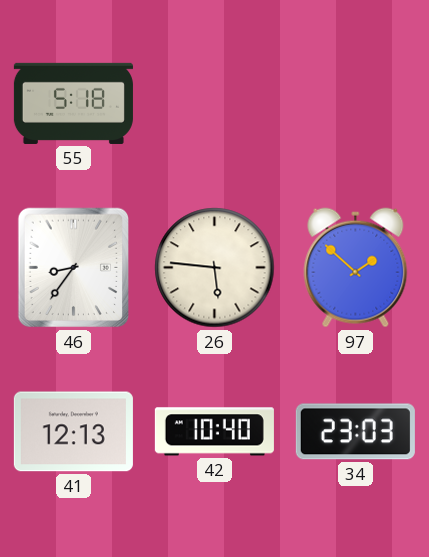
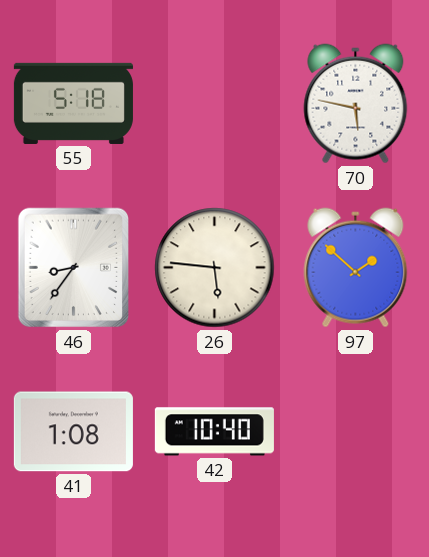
70: none -> 5:47 (356, 104)
41: 12:13 -> 1:08 (73, 432)
34: 23:03 -> none (355, 432)
